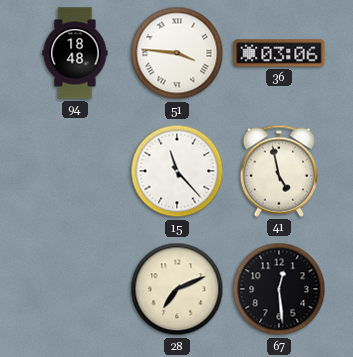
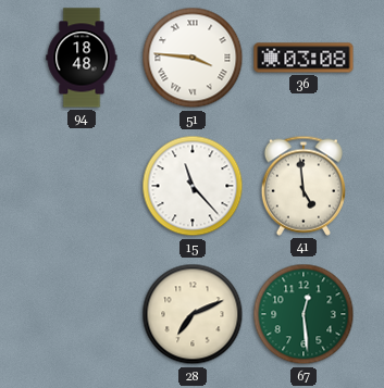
36: 03:06 -> 03:08 (304, 58)
41: 4:58 -> 4:59 (304, 186)
67 dial: black -> green (304, 314)
